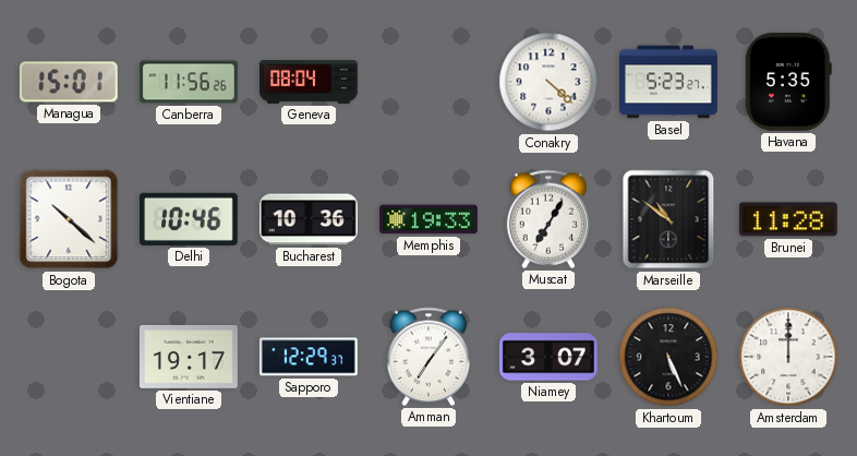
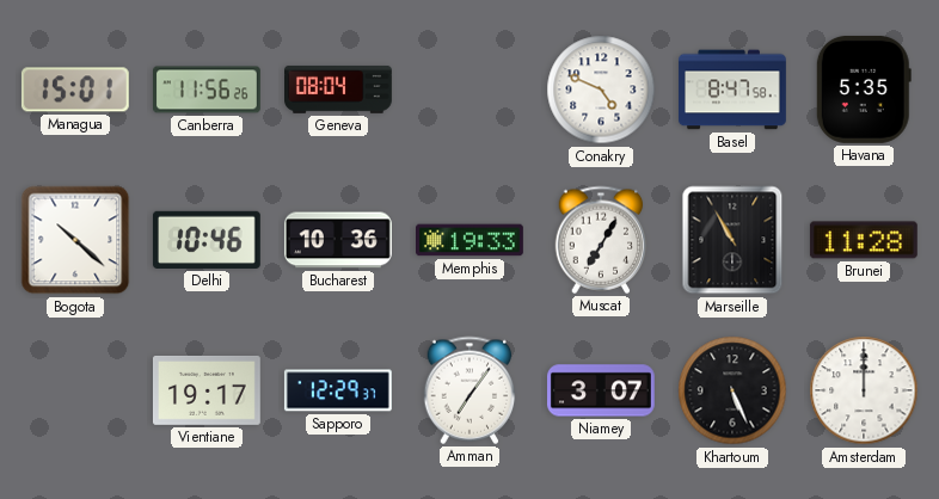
Conakry: 4:22 -> 4:49 (601, 90)
Basel: 5:23 -> 8:47 (734, 90)
Marseille: 10:51 -> 10:55 (732, 240)
